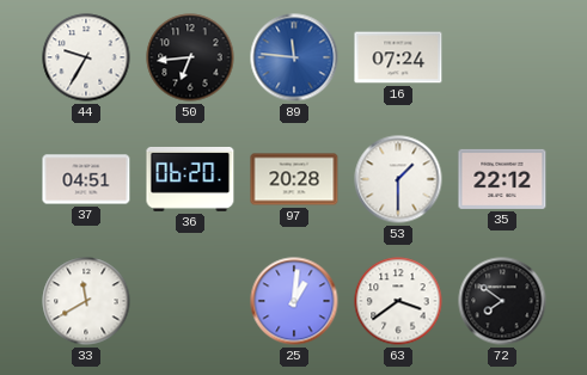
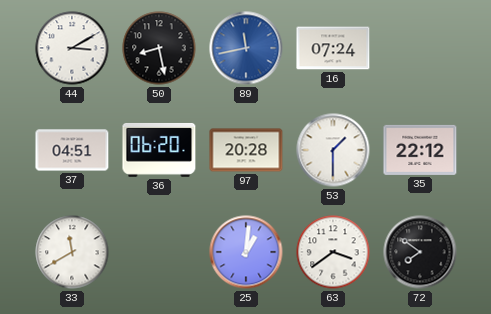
44: 9:35 -> 3:10 (72, 48)
50: 6:44 -> 8:28 (159, 48)
89: 11:46 -> 11:43 (246, 48)
